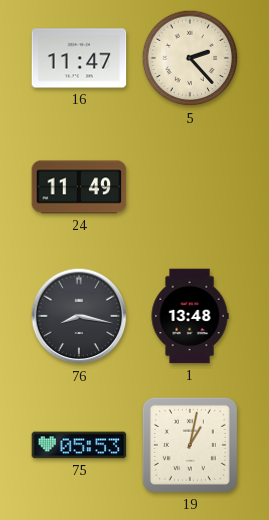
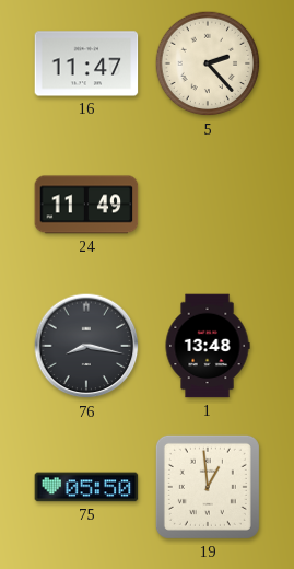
75: 05:53 -> 05:50 (86, 487)
19: 1:02 -> 12:59 (208, 487)
